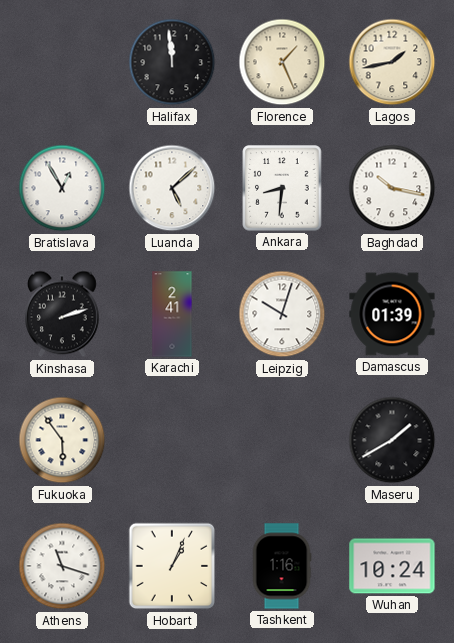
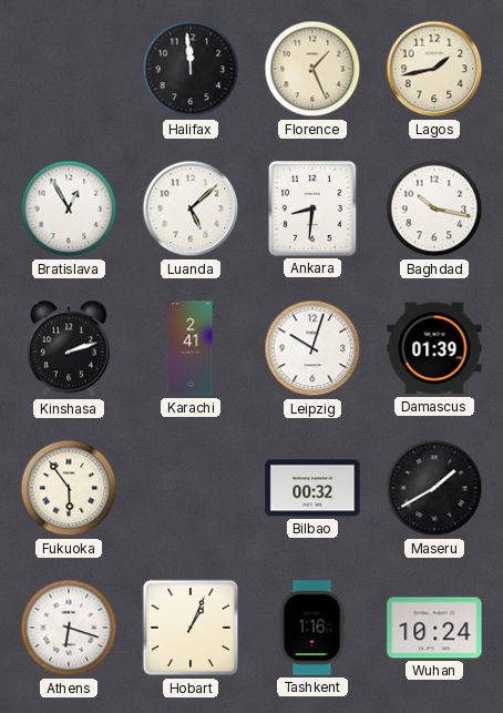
Bilbao: none -> 00:32 (312, 488)
Athens: 11:18 -> 6:18 (69, 628)
